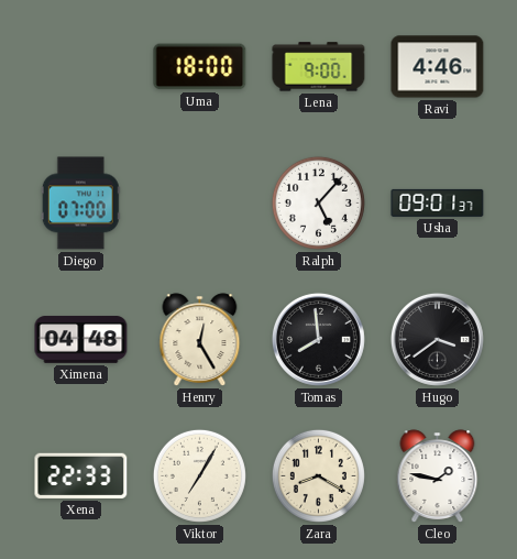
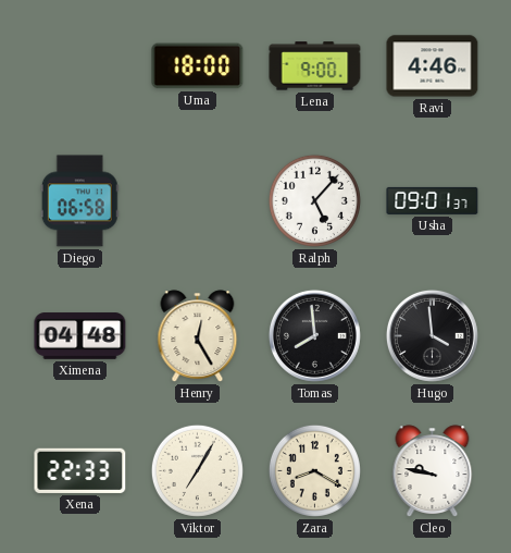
Diego: 07:00 -> 06:58 (79, 201)
Hugo: 3:39 -> 3:59 (432, 335)
Cleo: 1:47 -> 9:47 (433, 471)
